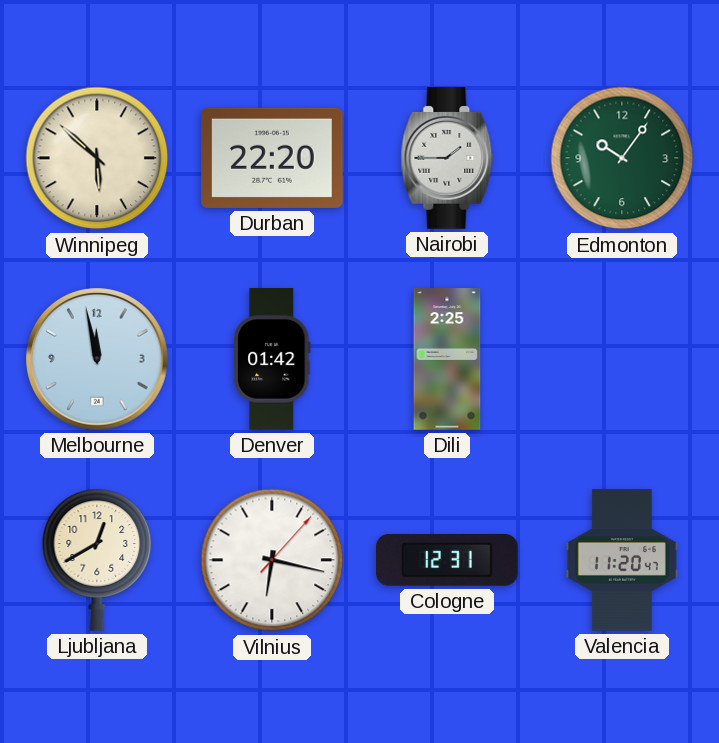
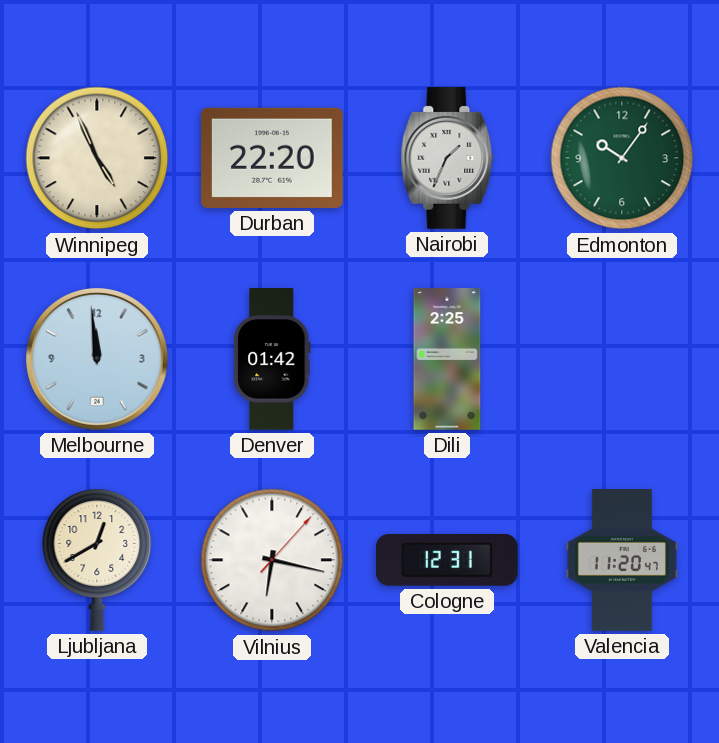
Winnipeg: 5:52 -> 4:56 (97, 158)
Nairobi: 1:45 -> 1:34 (447, 158)
Melbourne: 11:58 -> 11:59 (98, 360)
